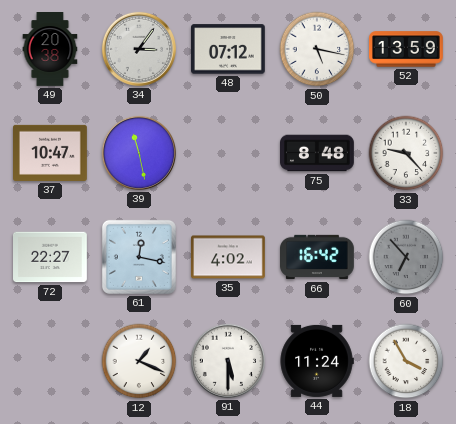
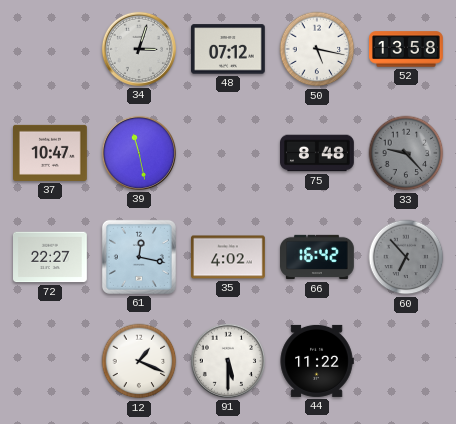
49: 20:38 -> none (50, 50)
34: 3:06 -> 3:03 (139, 49)
52: 13:59 -> 13:58 (407, 49)
33 dial: white -> grey (406, 153)
44: 11:24 -> 11:22 (317, 361)
18: 3:55 -> none (406, 361)
